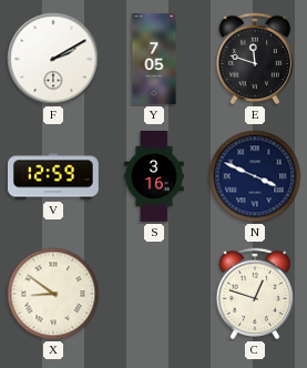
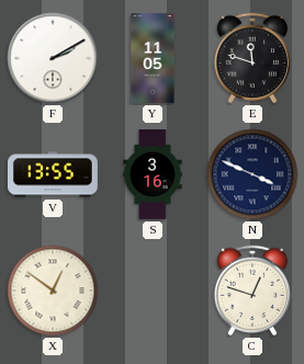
Y: 7:05 -> 11:05 (153, 59)
V: 12:59 -> 13:55 (53, 174)
X: 8:51 -> 12:51 (53, 291)
